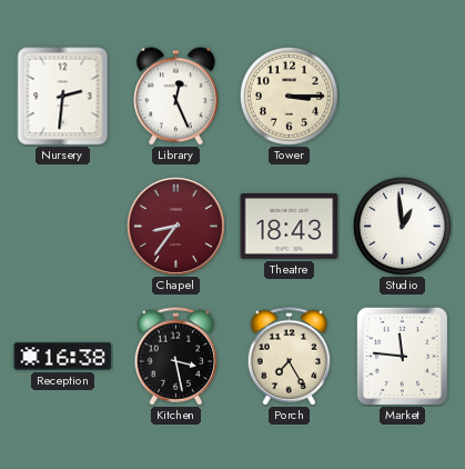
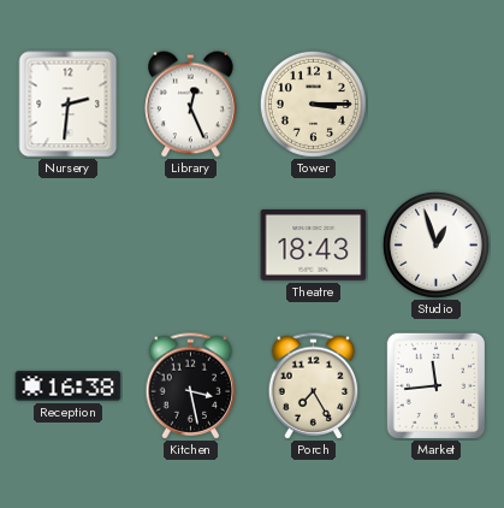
Chapel: 8:36 -> none (175, 226)
Studio: 12:59 -> 12:57 (435, 244)
Market: 11:46 -> 11:44 (435, 385)
